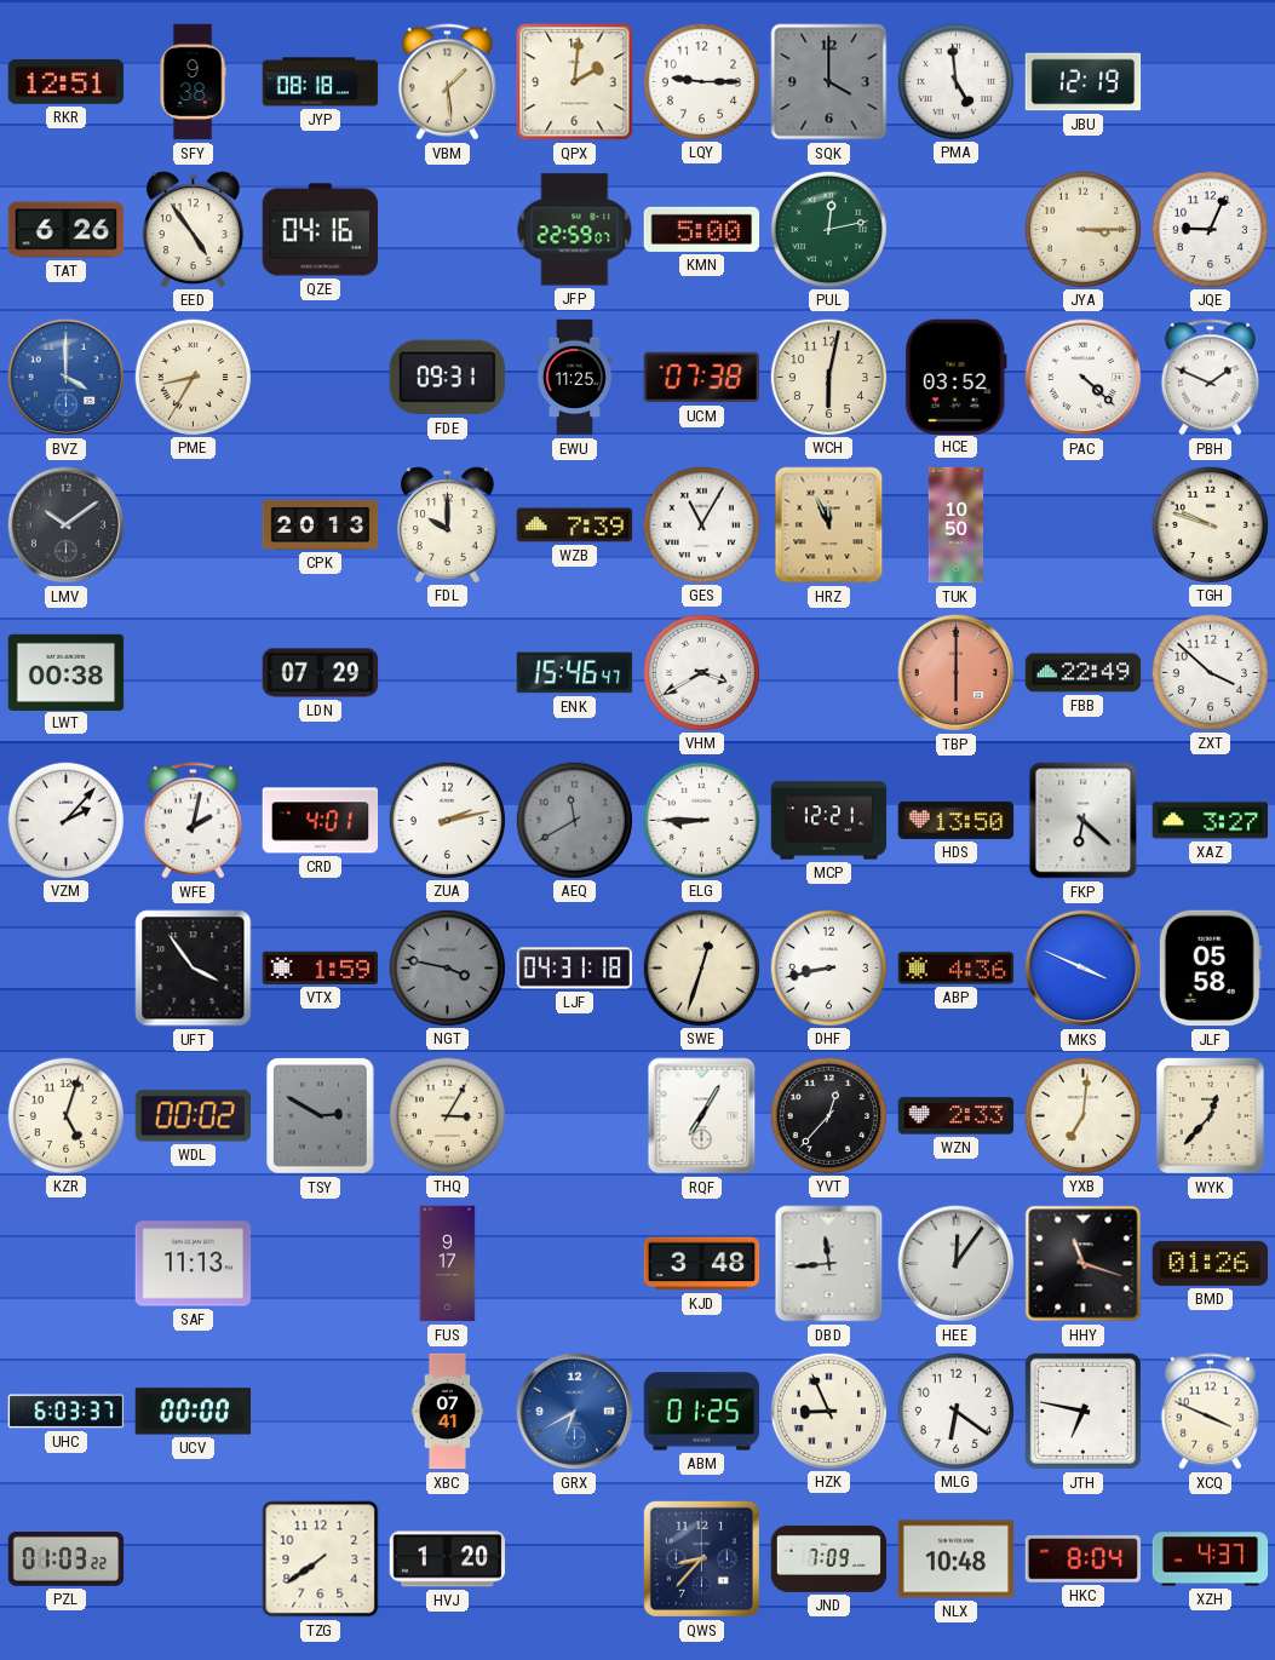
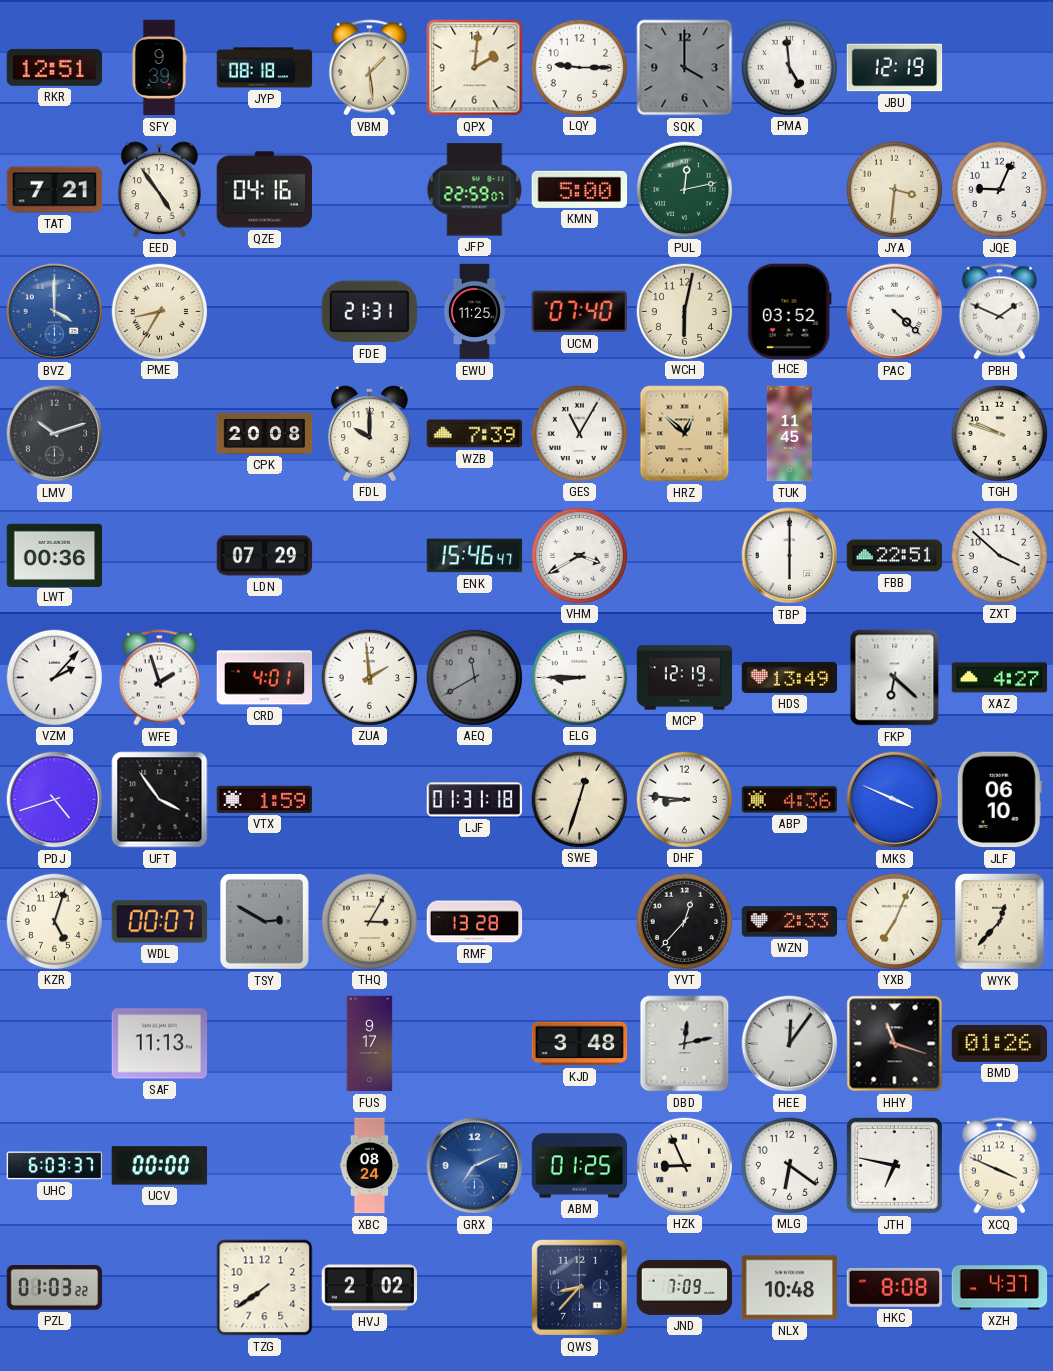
SFY: 9:38 -> 9:39 (159, 68)
TAT: 6:26 -> 7:21 (55, 190)
JYA: 3:15 -> 3:31 (894, 189)
FDE: 09:31 -> 21:31 (369, 312)
UCM: 07:38 -> 07:40 (580, 312)
LMV: 10:09 -> 10:12 (55, 434)
CPK: 20:13 -> 20:08 (265, 433)
HRZ: 11:56 -> 12:52 (685, 434)
TUK: 10:50 -> 11:45 (789, 434)
LWT: 00:38 -> 00:36 (55, 555)
TBP dial: salmon -> white (790, 556)
FBB: 22:49 -> 22:51 (895, 556)
WFE: 2:02 -> 1:57 (159, 678)
ZUA: 2:13 -> 1:59 (369, 677)
MCP: 12:21 -> 12:19 (685, 678)
HDS: 13:50 -> 13:49 (790, 677)
XAZ: 3:27 -> 4:27 (1000, 678)
PDJ: none -> 4:42 (55, 800)
NGT: 3:47 -> none (447, 967)
LJF: 04:31 -> 01:31 (474, 800)
DHF: 8:43 -> 8:46 (684, 799)
JLF: 05:58 -> 06:10 (999, 800)
WDL: 00:02 -> 00:07 (160, 922)
RMF: none -> 13:28 (475, 922)
RQF: 7:05 -> none (702, 1116)
YXB: 7:01 -> 7:04 (894, 921)
DBD: 11:44 -> 12:13 (685, 1044)
XBC: 07:41 -> 08:24 (370, 1166)
GRX: 6:40 -> 7:11 (475, 1166)
HVJ: 1:20 -> 2:02 (370, 1288)
HKC: 8:04 -> 8:08 (895, 1287)
